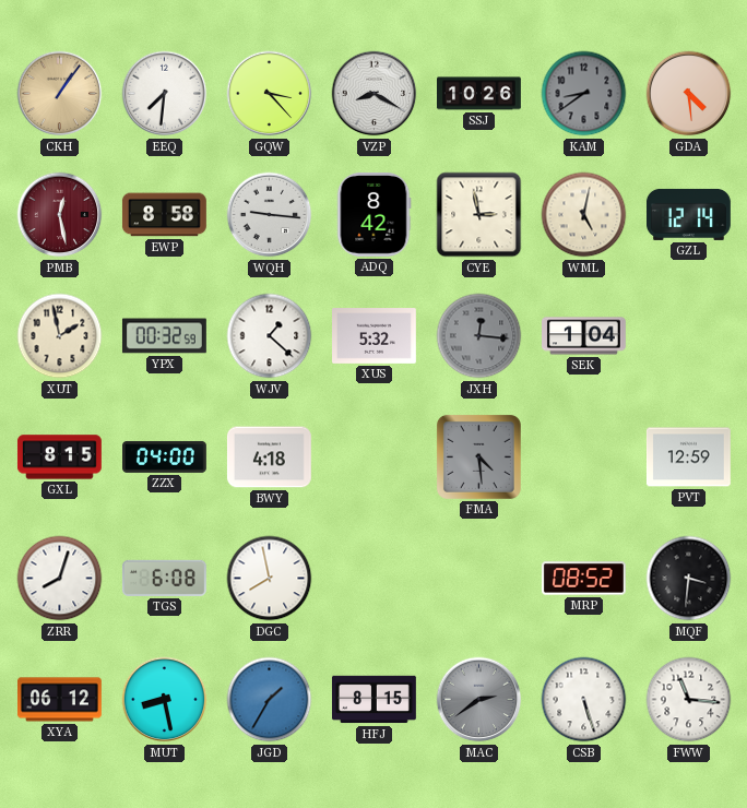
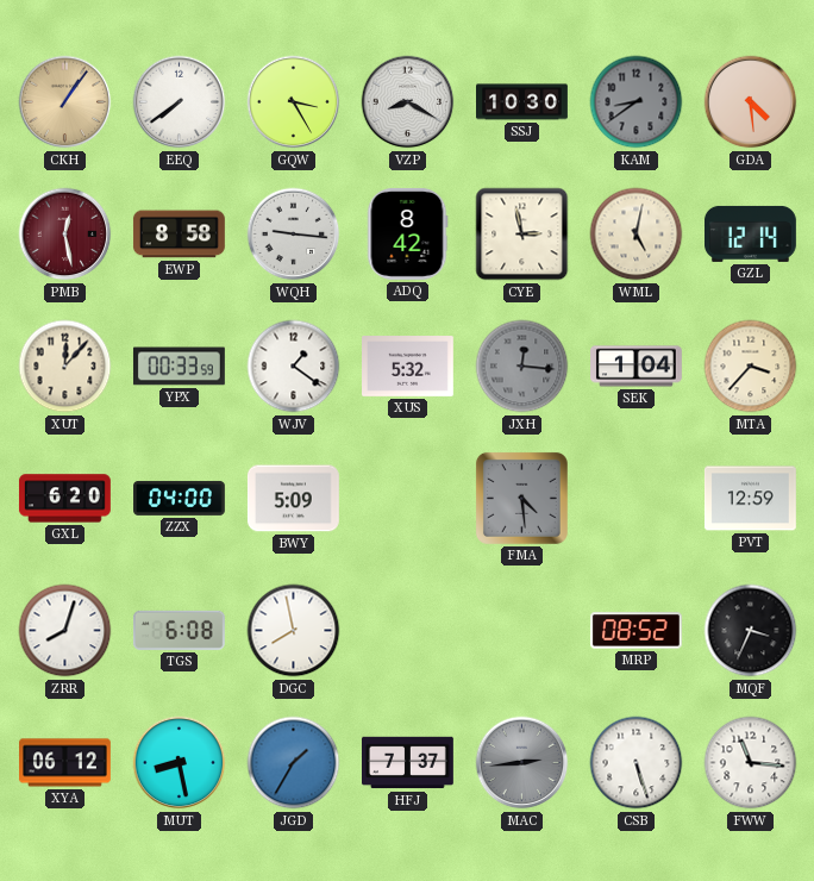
EEQ: 7:31 -> 7:39 (180, 102)
GQW: 3:23 -> 3:25 (294, 102)
SSJ: 10:26 -> 10:30 (522, 102)
XUT: 1:58 -> 12:07 (65, 367)
YPX: 00:32 -> 00:33 (179, 367)
WJV: 1:22 -> 1:21 (294, 367)
MTA: none -> 3:37 (751, 367)
GXL: 8:15 -> 6:20 (64, 499)
BWY: 4:18 -> 5:09 (293, 499)
MQF: 3:31 -> 3:34 (751, 631)
HFJ: 8:15 -> 7:37 (408, 763)
MAC: 2:39 -> 2:44 (522, 763)
